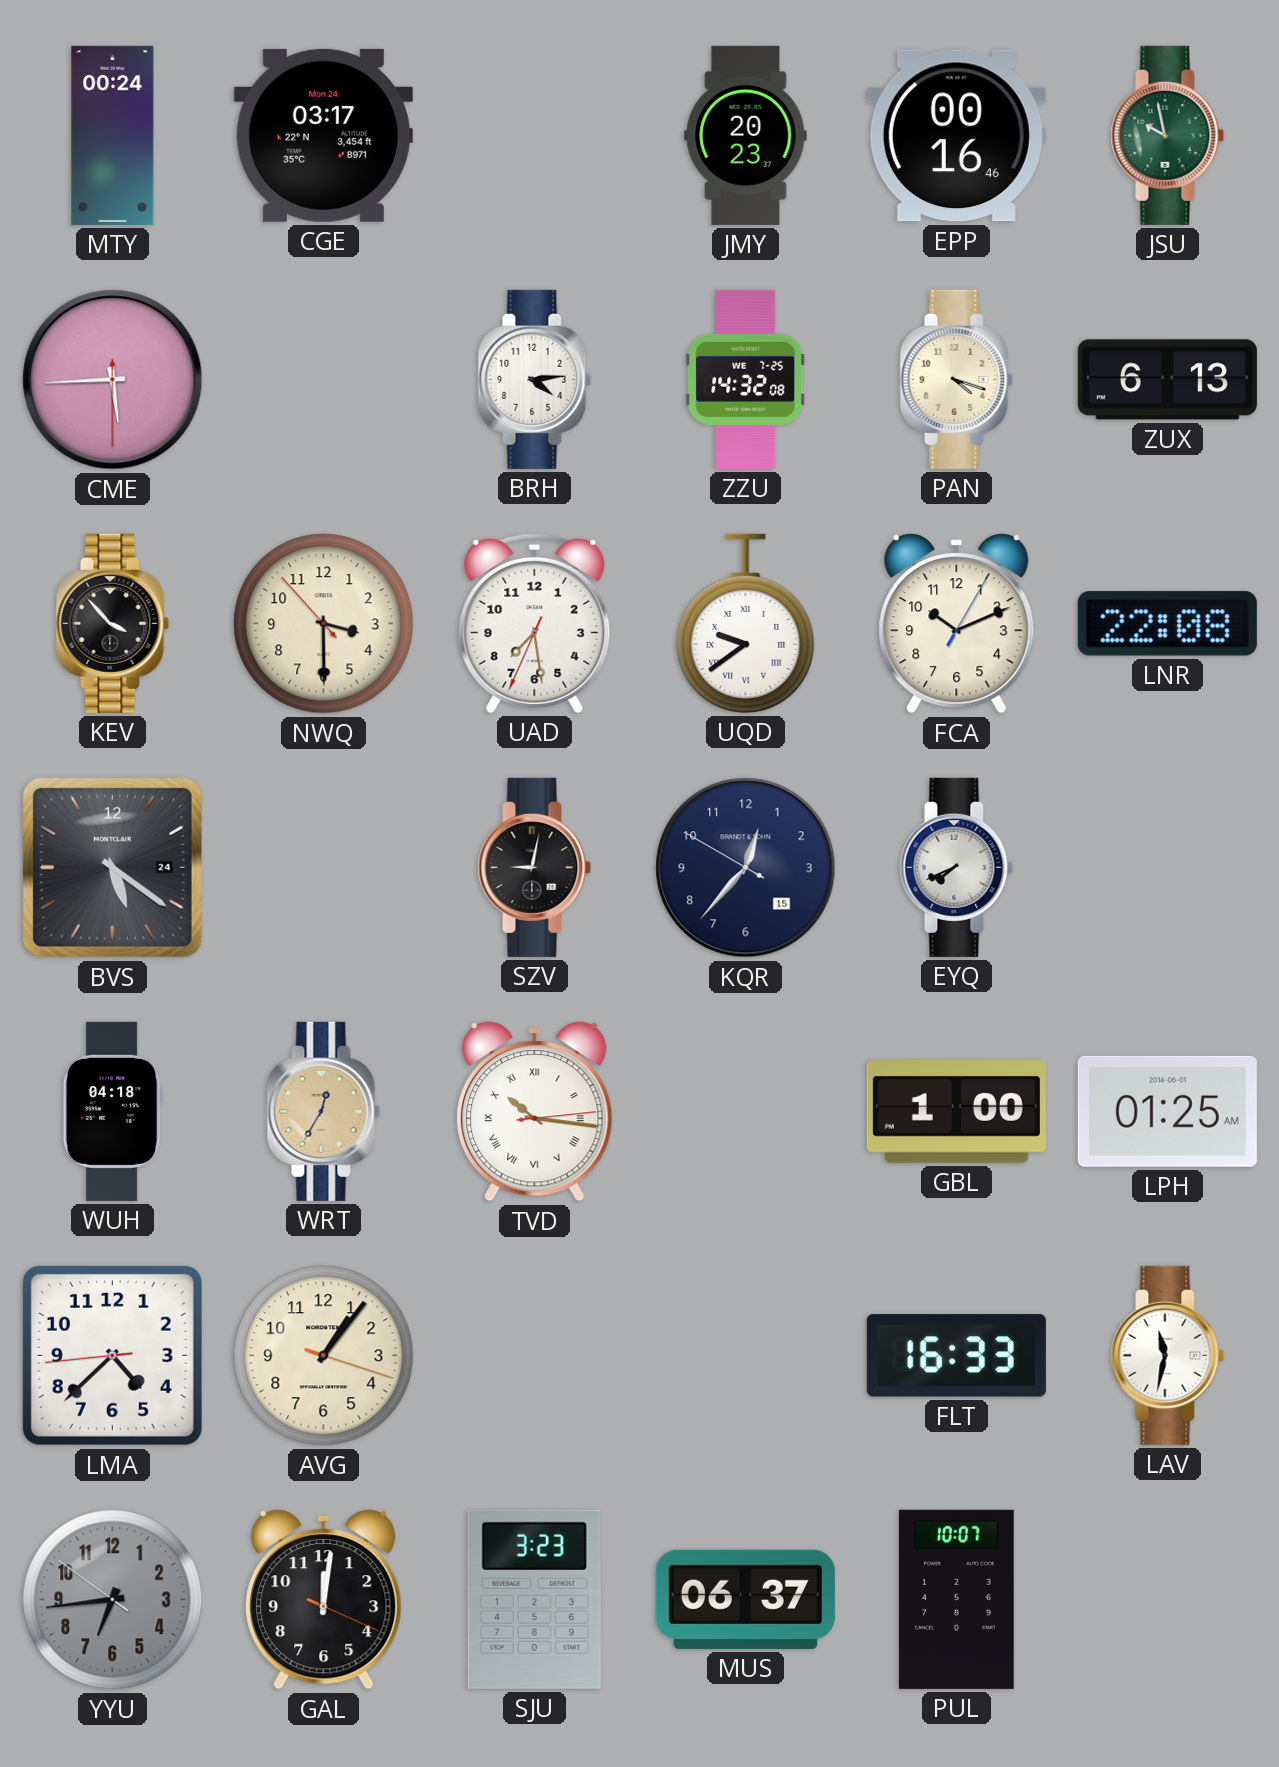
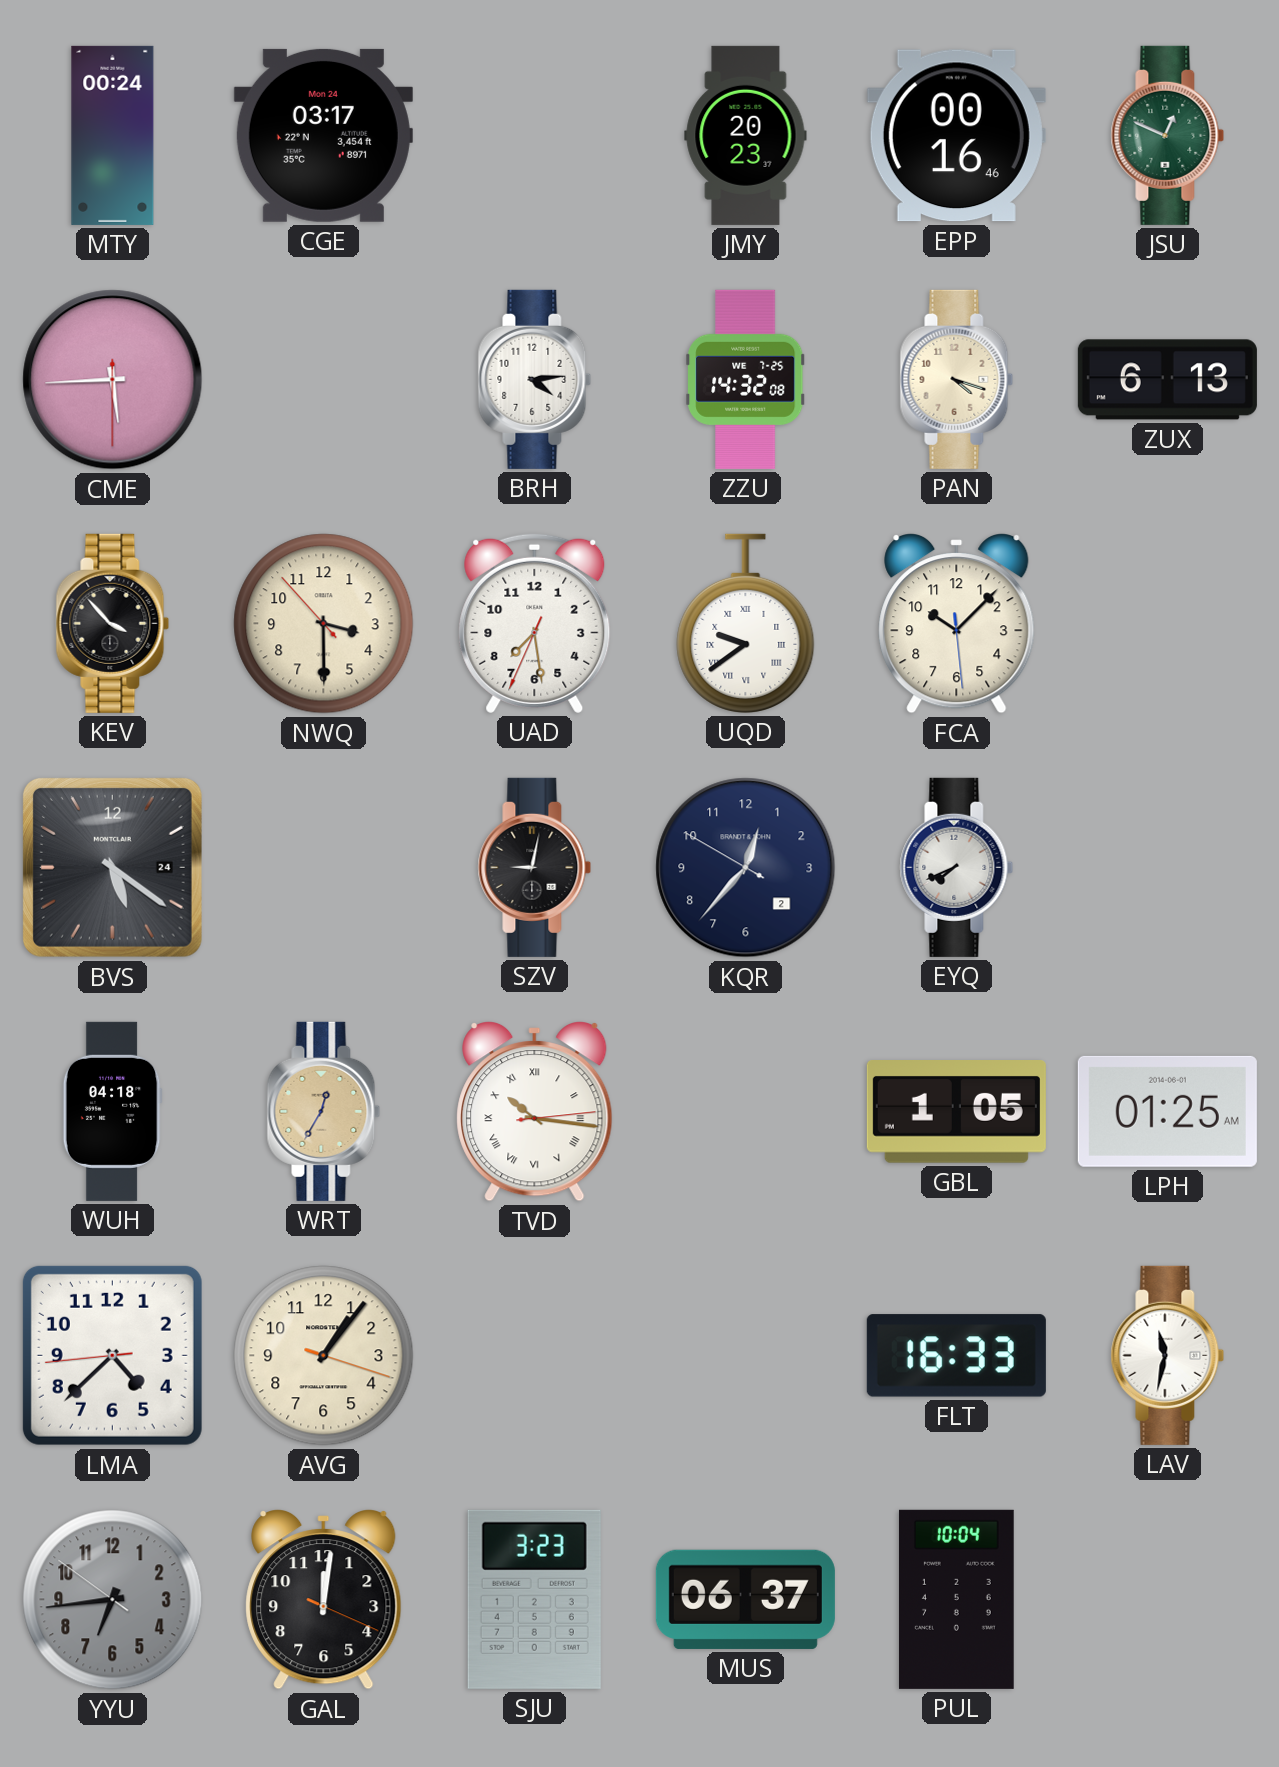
JSU: 9:58 -> 12:49 (1168, 135)
FCA: 10:11 -> 10:07 (957, 624)
LNR: 22:08 -> none (1167, 624)
KQR date: 15 -> 2 (746, 868)
GBL: 1:00 -> 1:05 (956, 1112)
PUL: 10:07 -> 10:04 (956, 1599)
